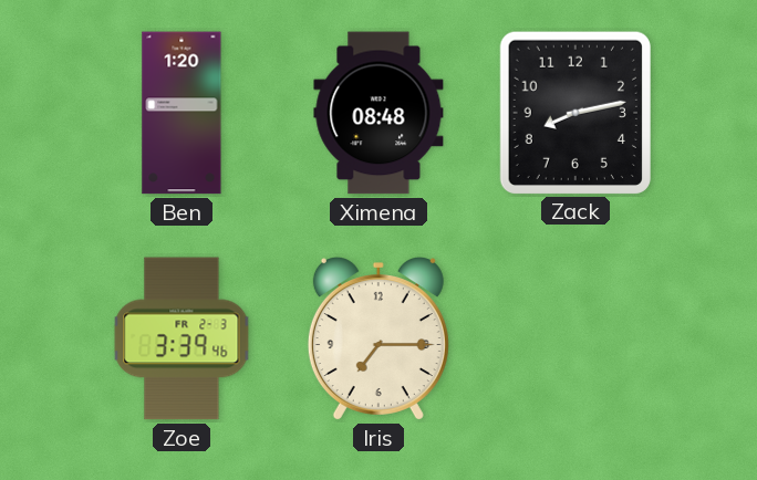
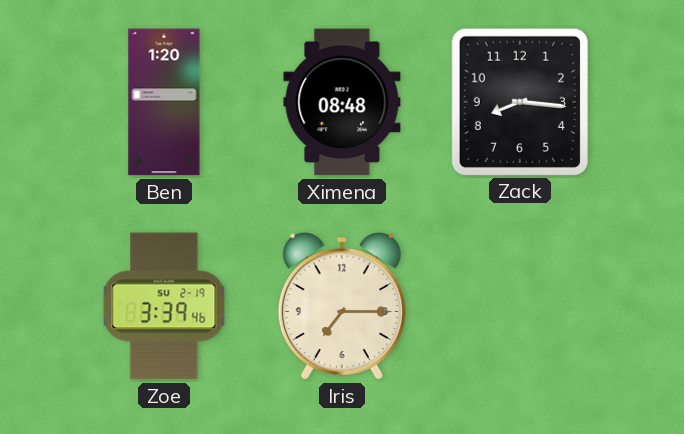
Zack: 8:13 -> 8:16 (520, 101)
Zoe date: FR 2-3 -> SU 2-19 (164, 306)
